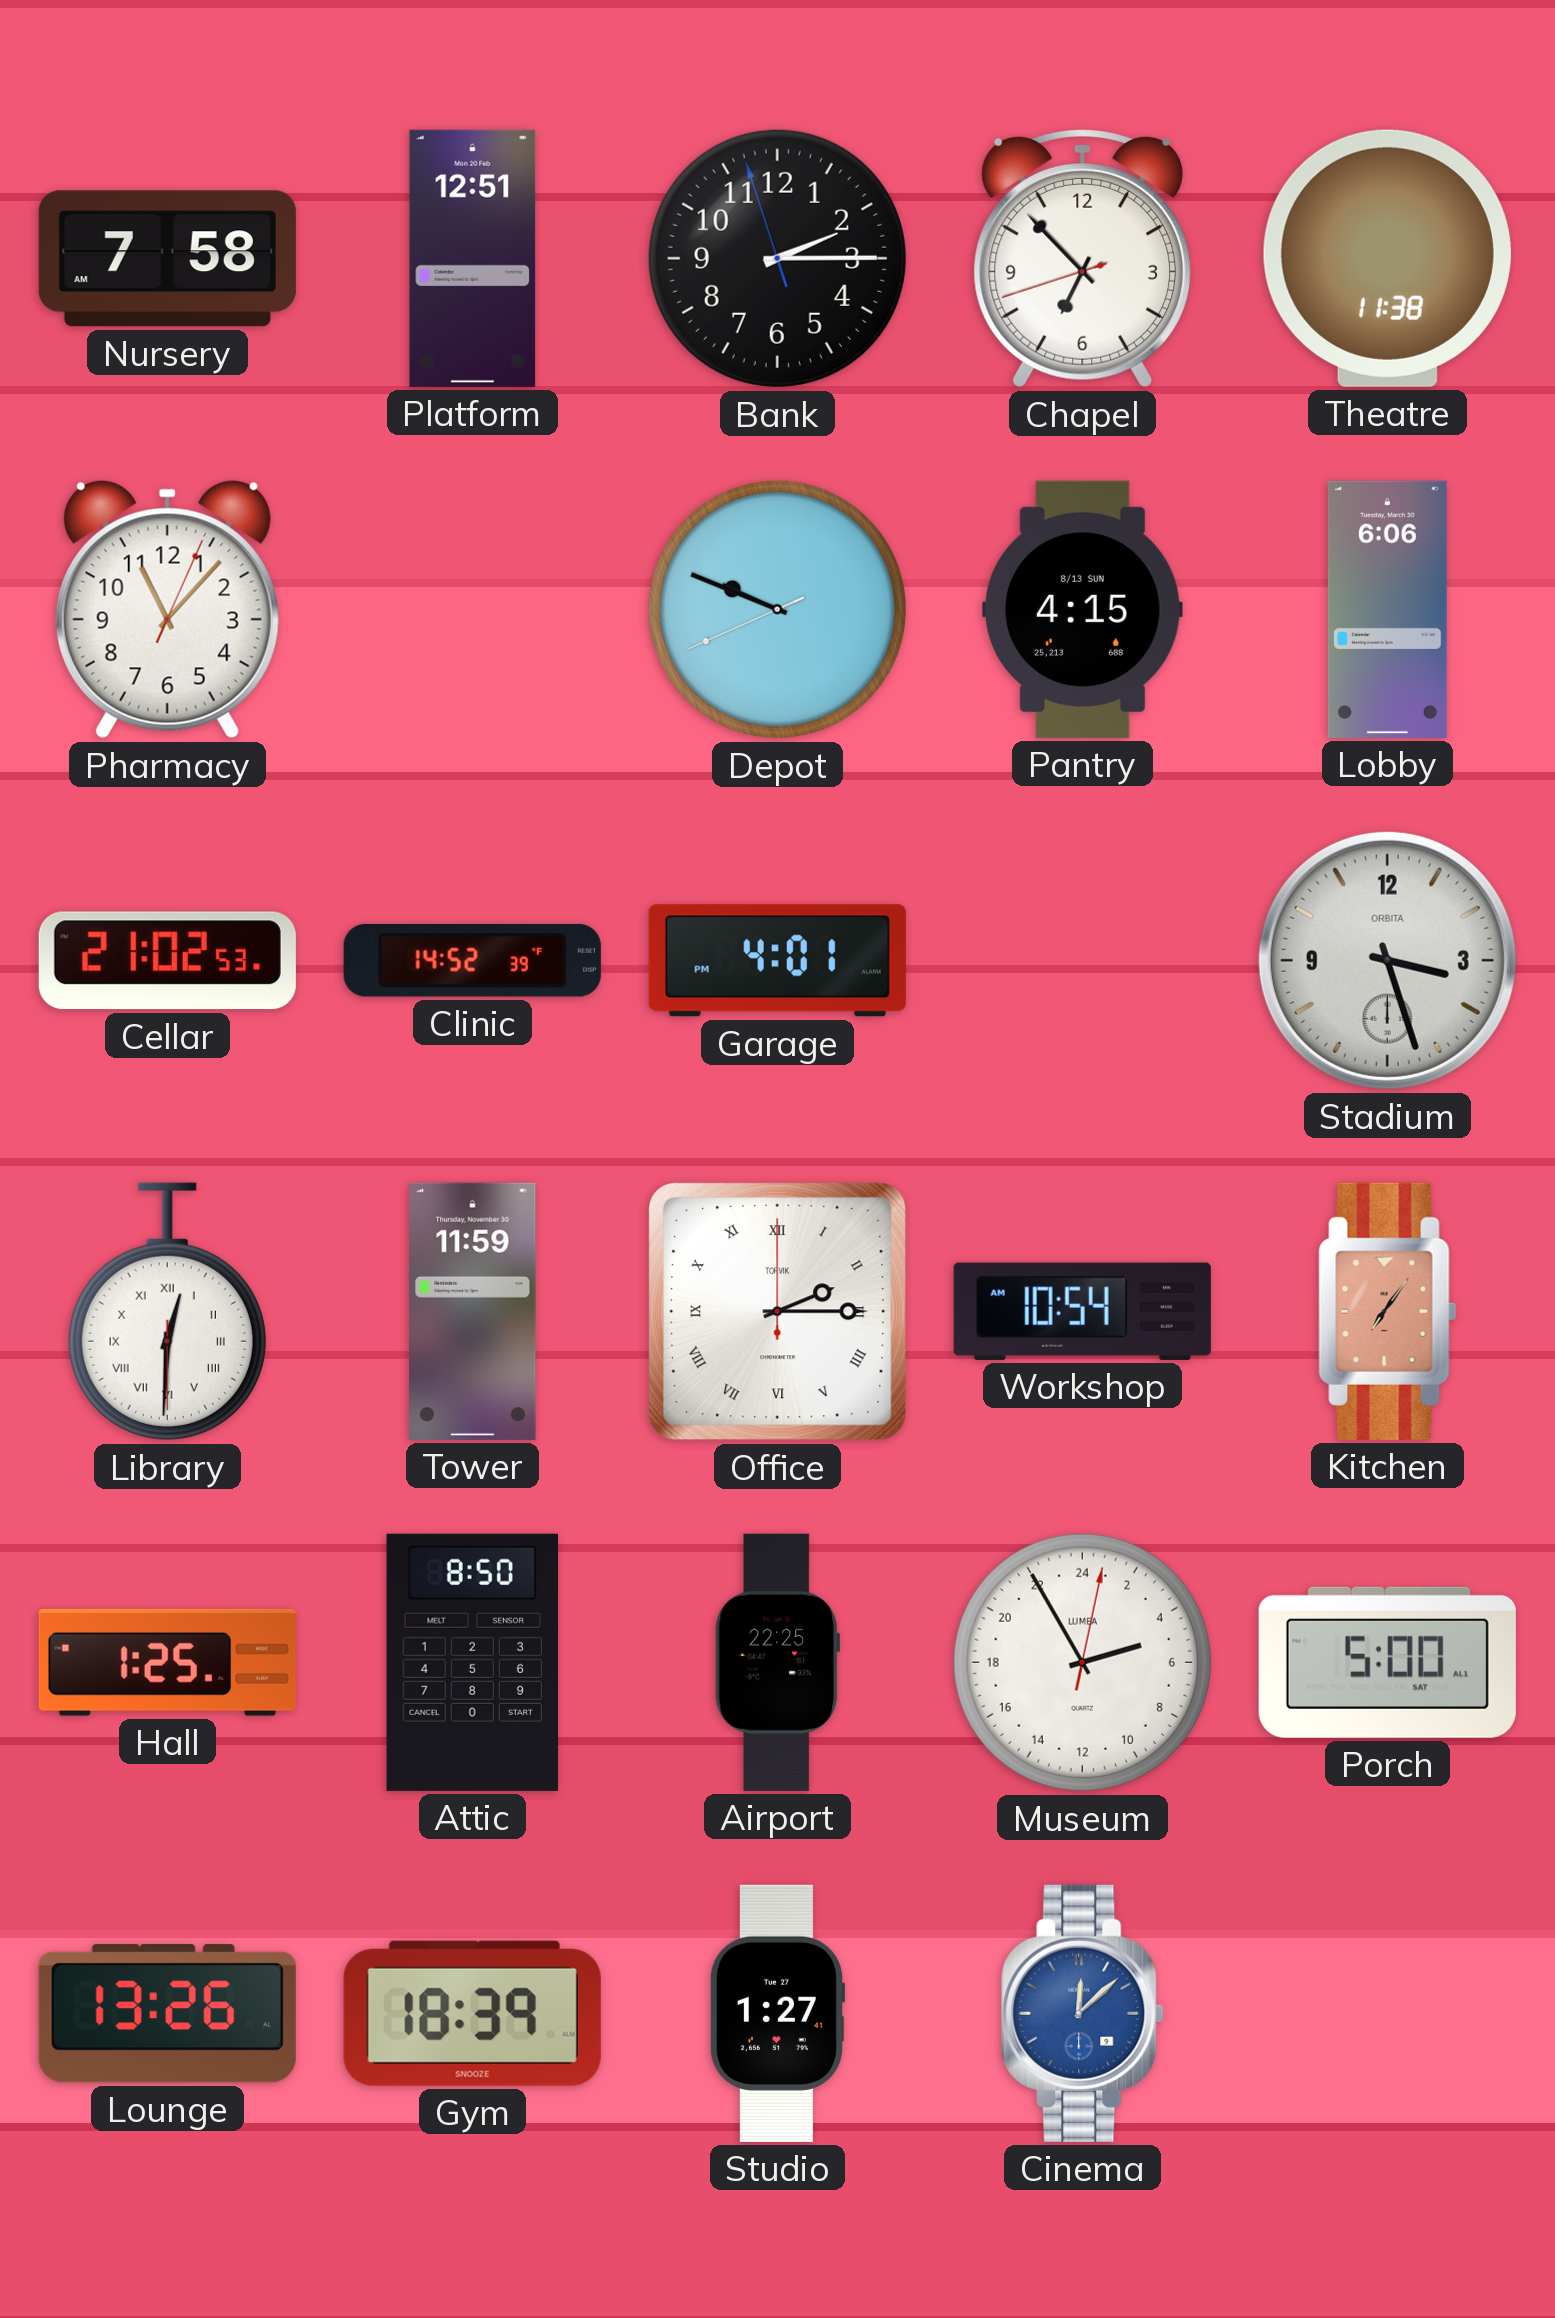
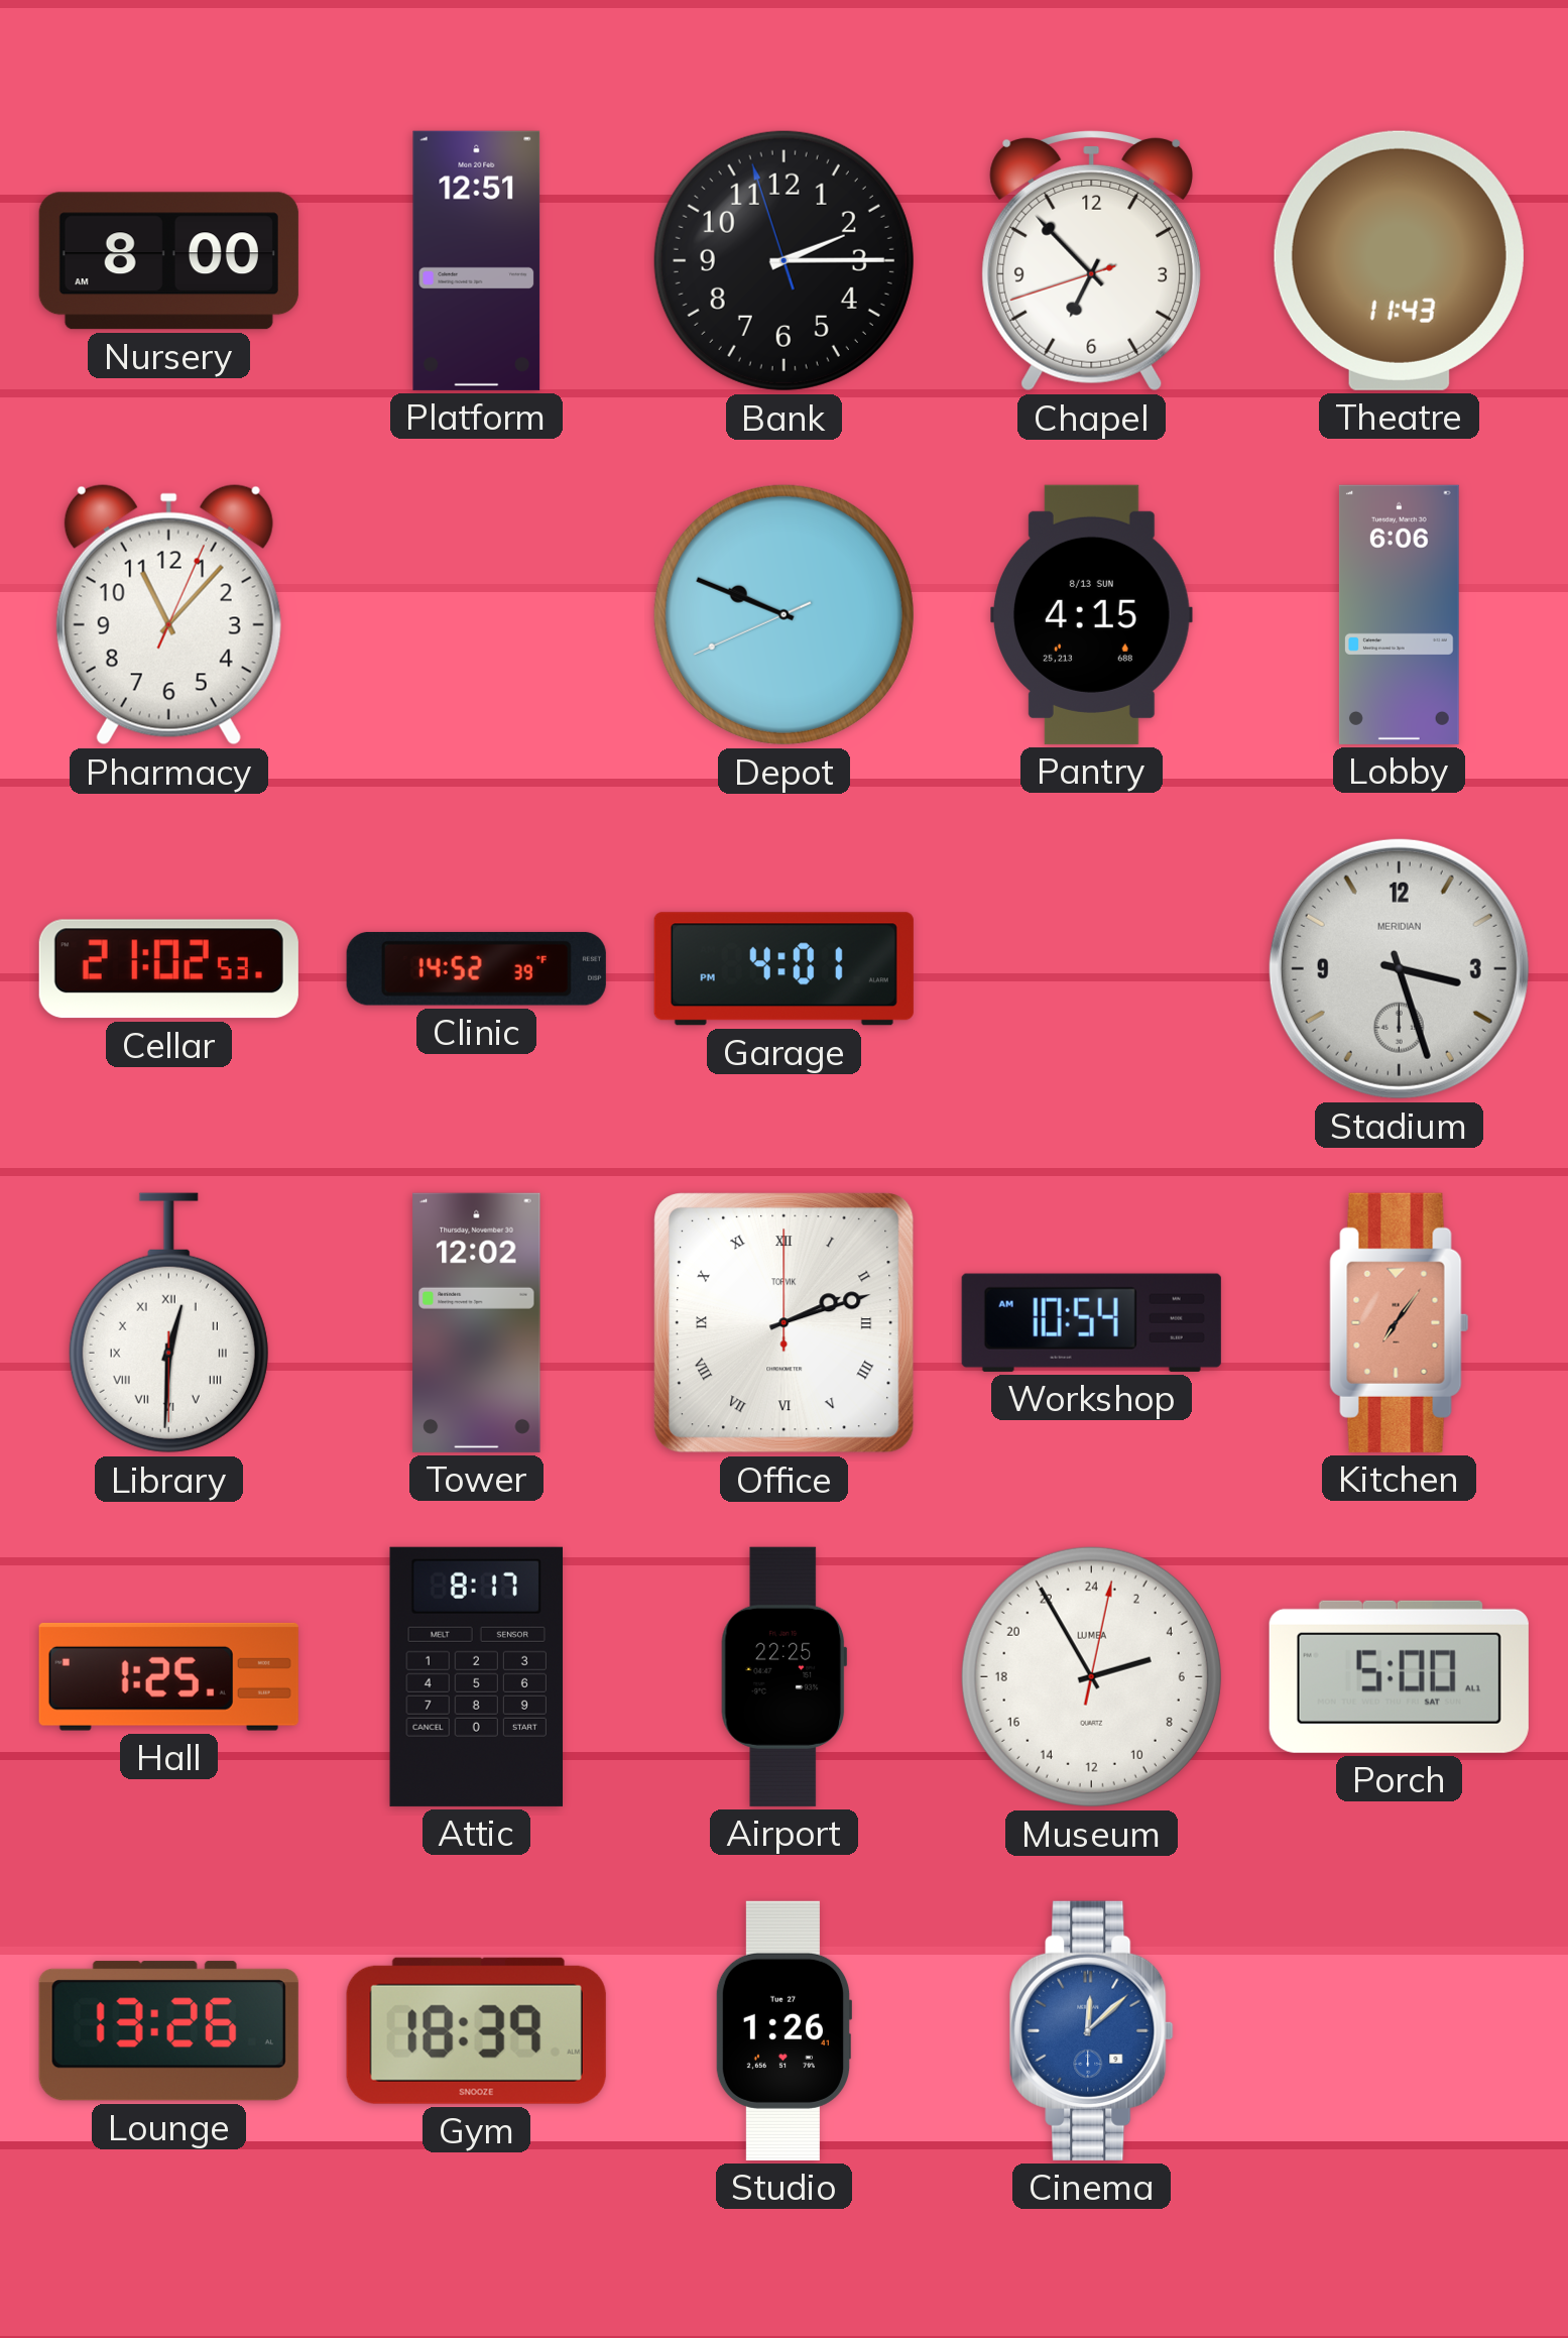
Nursery: 7:58 -> 8:00 (168, 261)
Theatre: 11:38 -> 11:43 (1399, 260)
Stadium brand: ORBITA -> MERIDIAN (1399, 968)
Tower: 11:59 -> 12:02 (477, 1322)
Office: 2:15 -> 2:12 (785, 1323)
Attic: 8:50 -> 8:17 (476, 1676)
Studio: 1:27 -> 1:26 (783, 2030)
